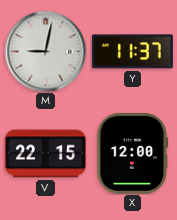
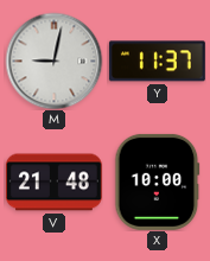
V: 22:15 -> 21:48 (53, 183)
X: 12:00 -> 10:00 (158, 182)
